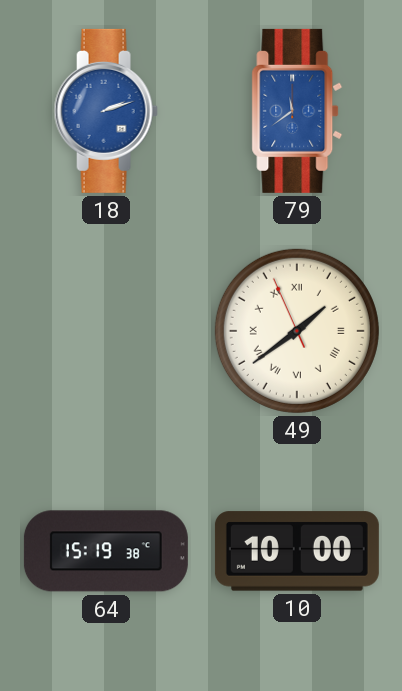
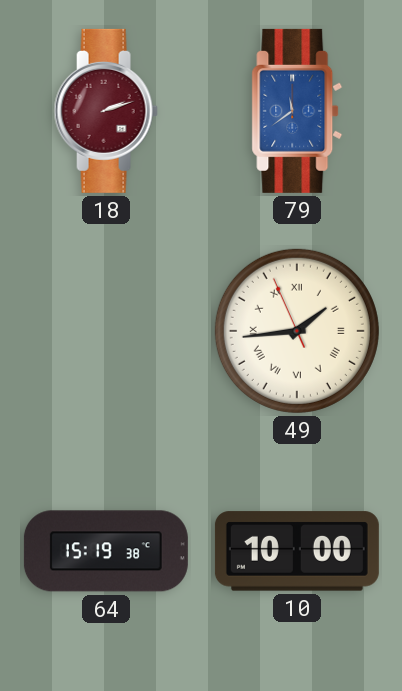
18 dial: blue -> burgundy (106, 111)
49: 1:38 -> 1:43 (297, 331)
